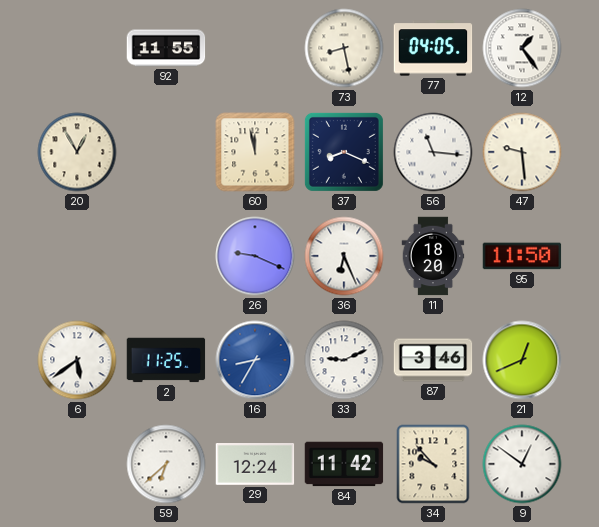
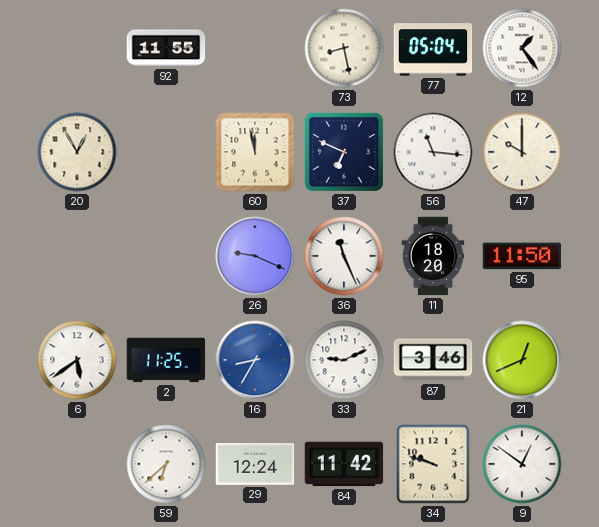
77: 04:05 -> 05:04 (433, 48)
37: 8:19 -> 6:49 (344, 152)
47: 9:29 -> 10:00 (522, 152)
36: 6:26 -> 11:26 (344, 256)
34: 9:53 -> 9:48 (433, 464)
